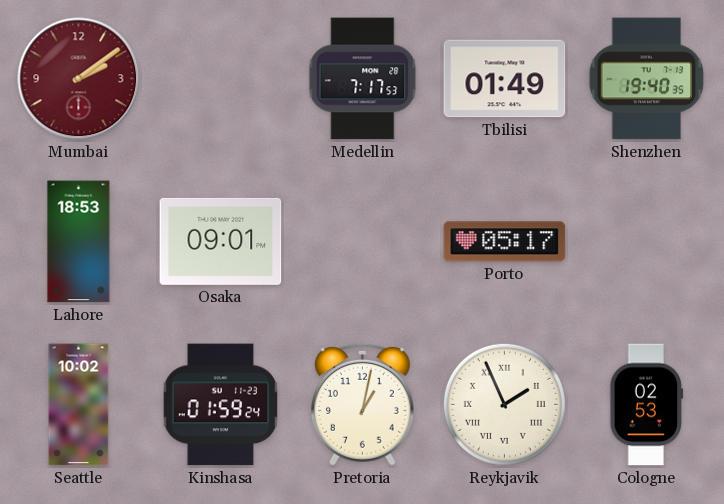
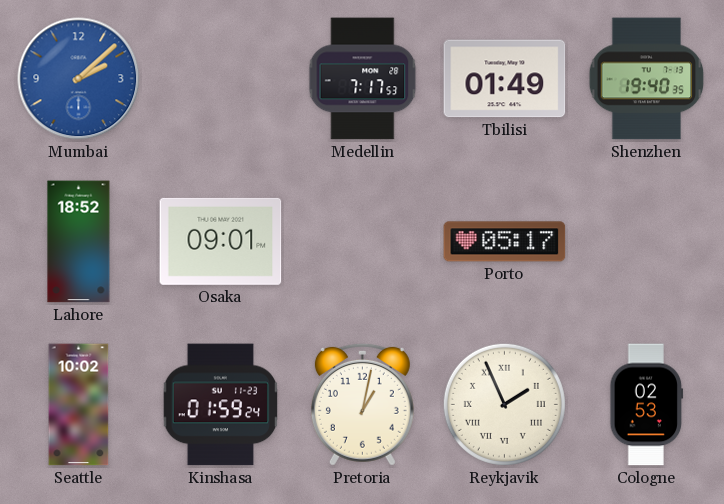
Mumbai: 2:09 -> 2:08 (79, 79)
Mumbai dial: burgundy -> blue (79, 79)
Lahore: 18:53 -> 18:52 (79, 242)
